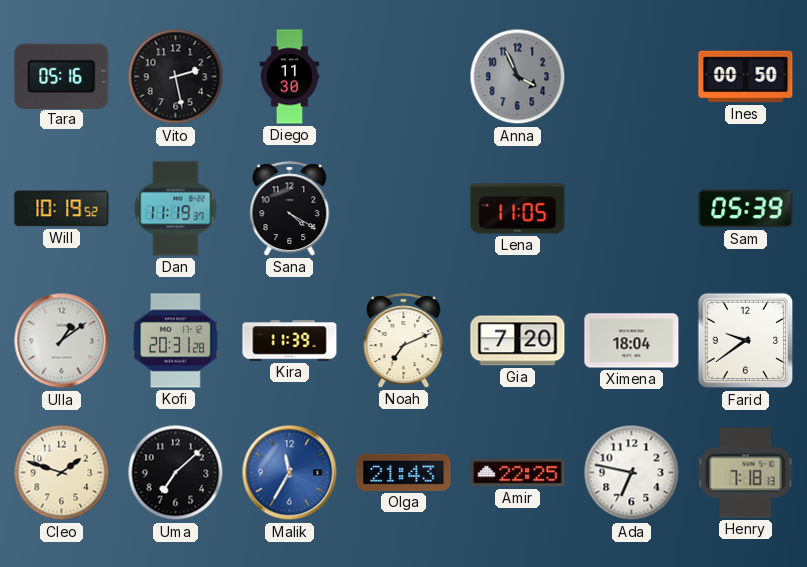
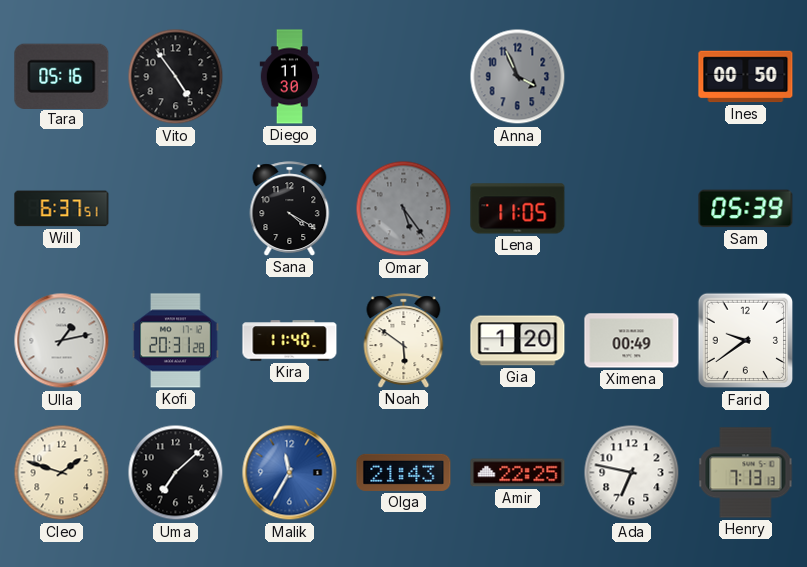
Vito: 2:28 -> 4:54 (176, 77)
Will: 10:19 -> 6:37 (62, 209)
Dan: 11:19 -> none (176, 209)
Omar: none -> 5:24 (404, 209)
Ulla: 1:09 -> 1:13 (62, 341)
Kira: 11:39 -> 11:40 (290, 341)
Noah: 7:11 -> 5:51 (404, 341)
Gia: 7:20 -> 1:20 (518, 341)
Ximena: 18:04 -> 00:49 (632, 341)
Henry: 7:18 -> 7:13 (746, 473)
